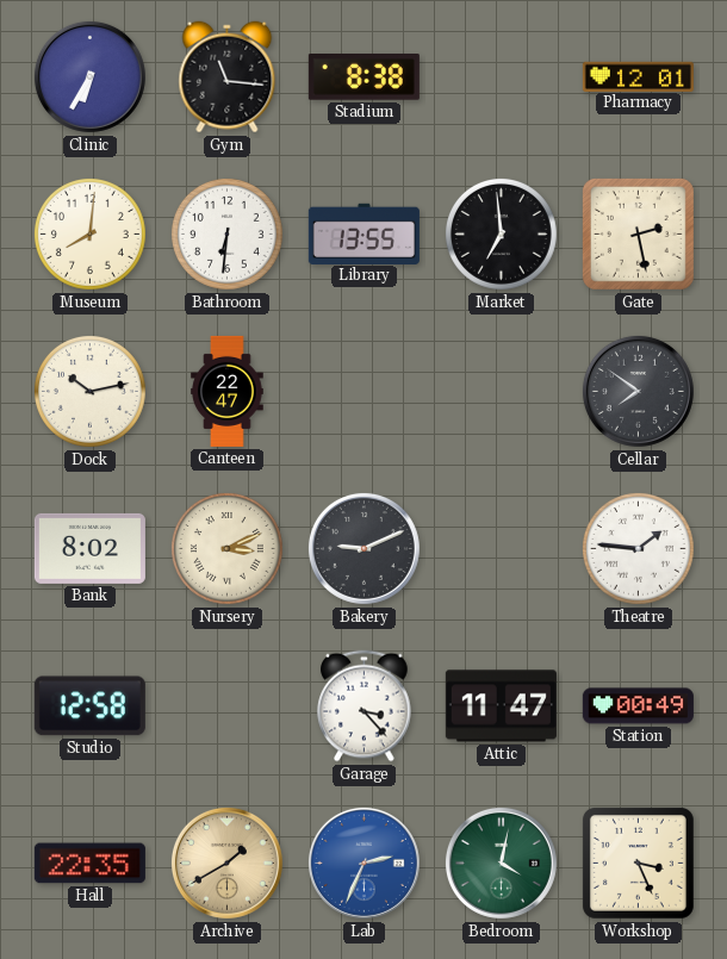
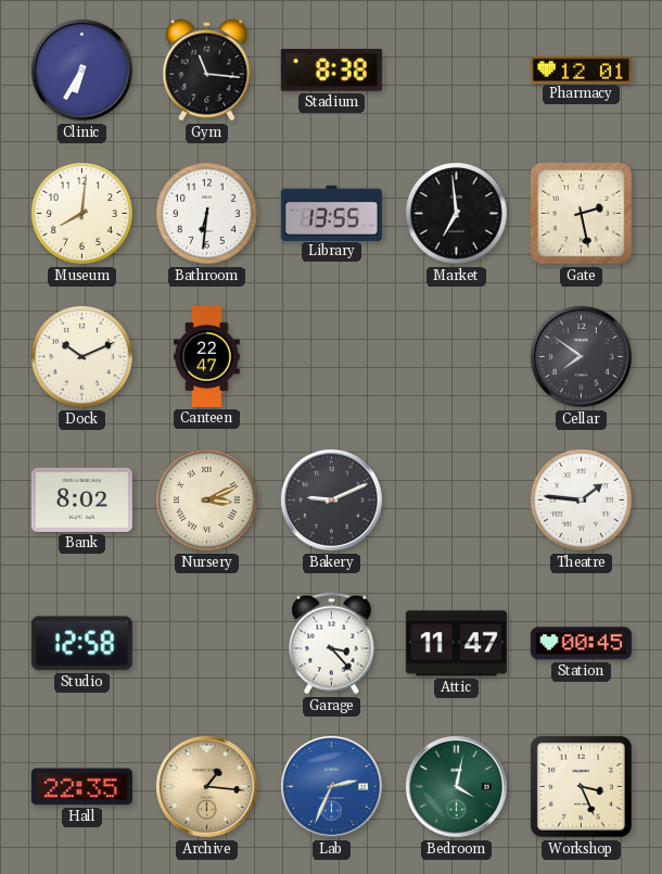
Dock: 10:13 -> 10:11 (81, 356)
Station: 00:49 -> 00:45 (581, 644)
Archive: 1:40 -> 1:16 (206, 786)
